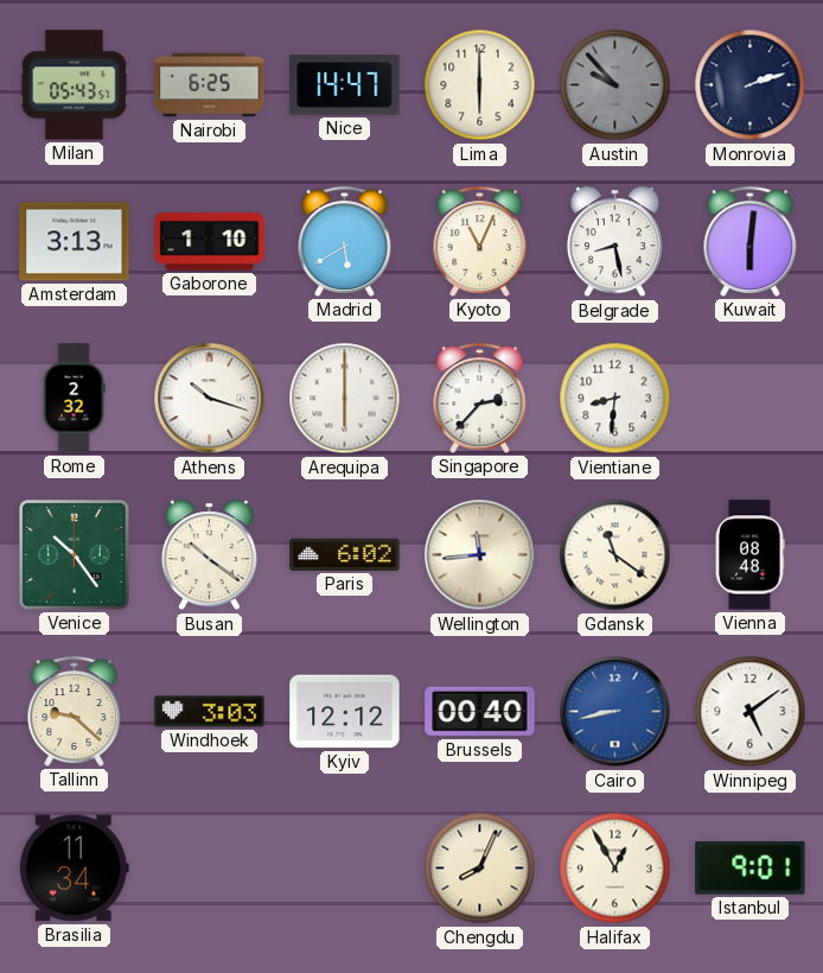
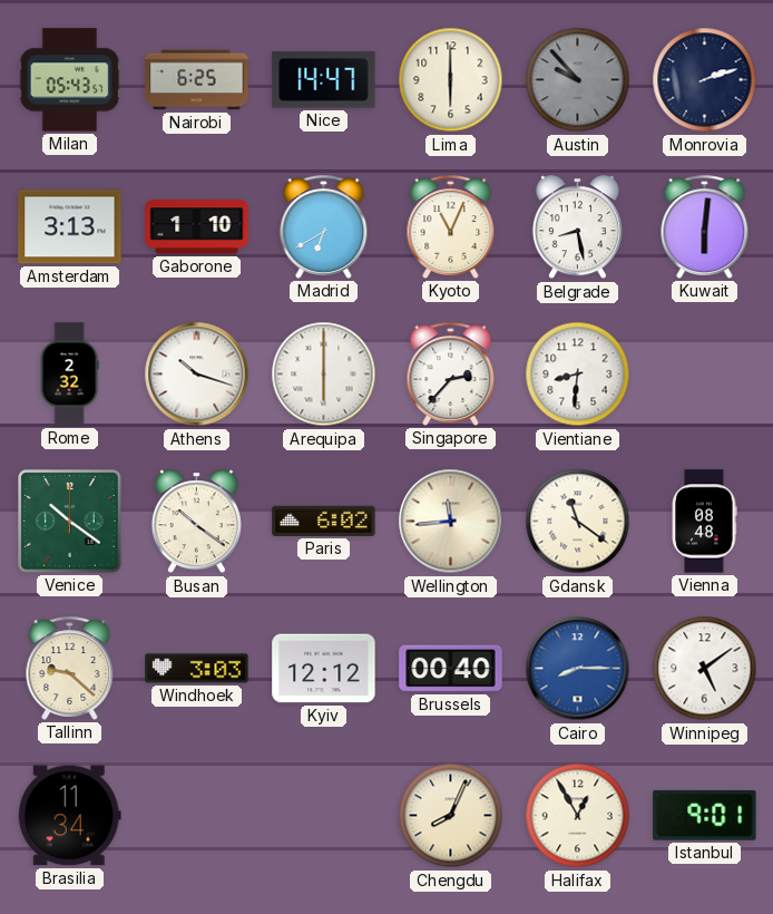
Madrid: 5:40 -> 6:40 (324, 226)
Venice: 10:24 -> 10:21 (70, 522)
Cairo: 8:43 -> 8:15 (578, 669)
